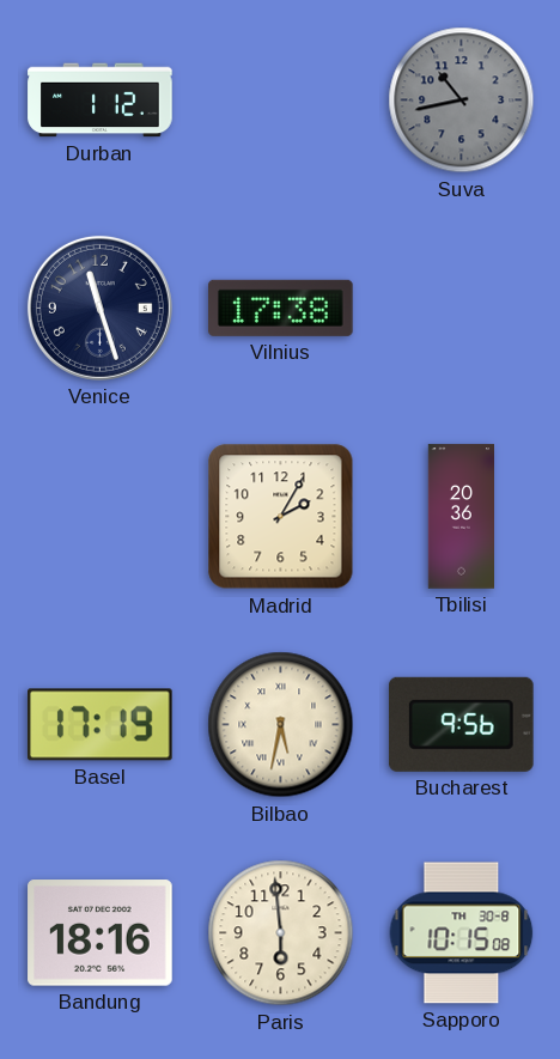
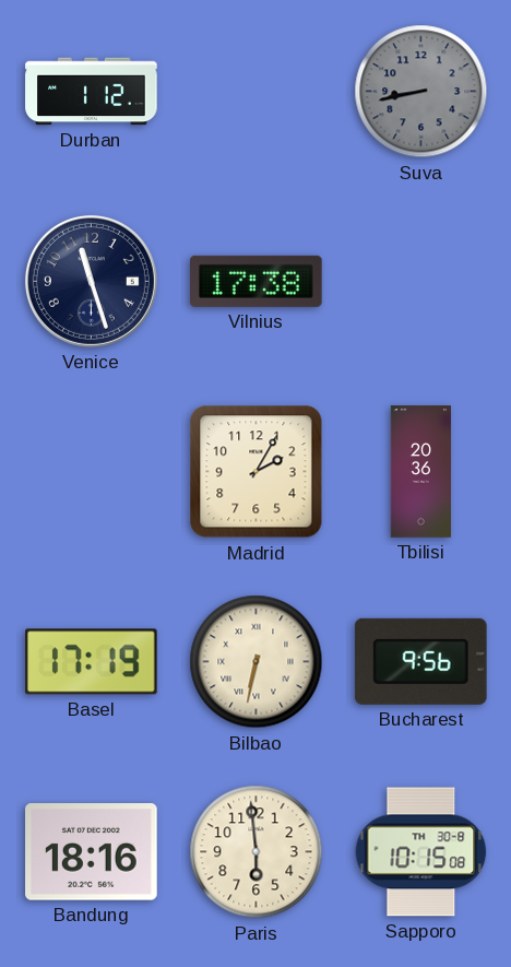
Suva: 10:43 -> 8:43 (421, 92)
Bilbao: 5:32 -> 6:32 (257, 662)
